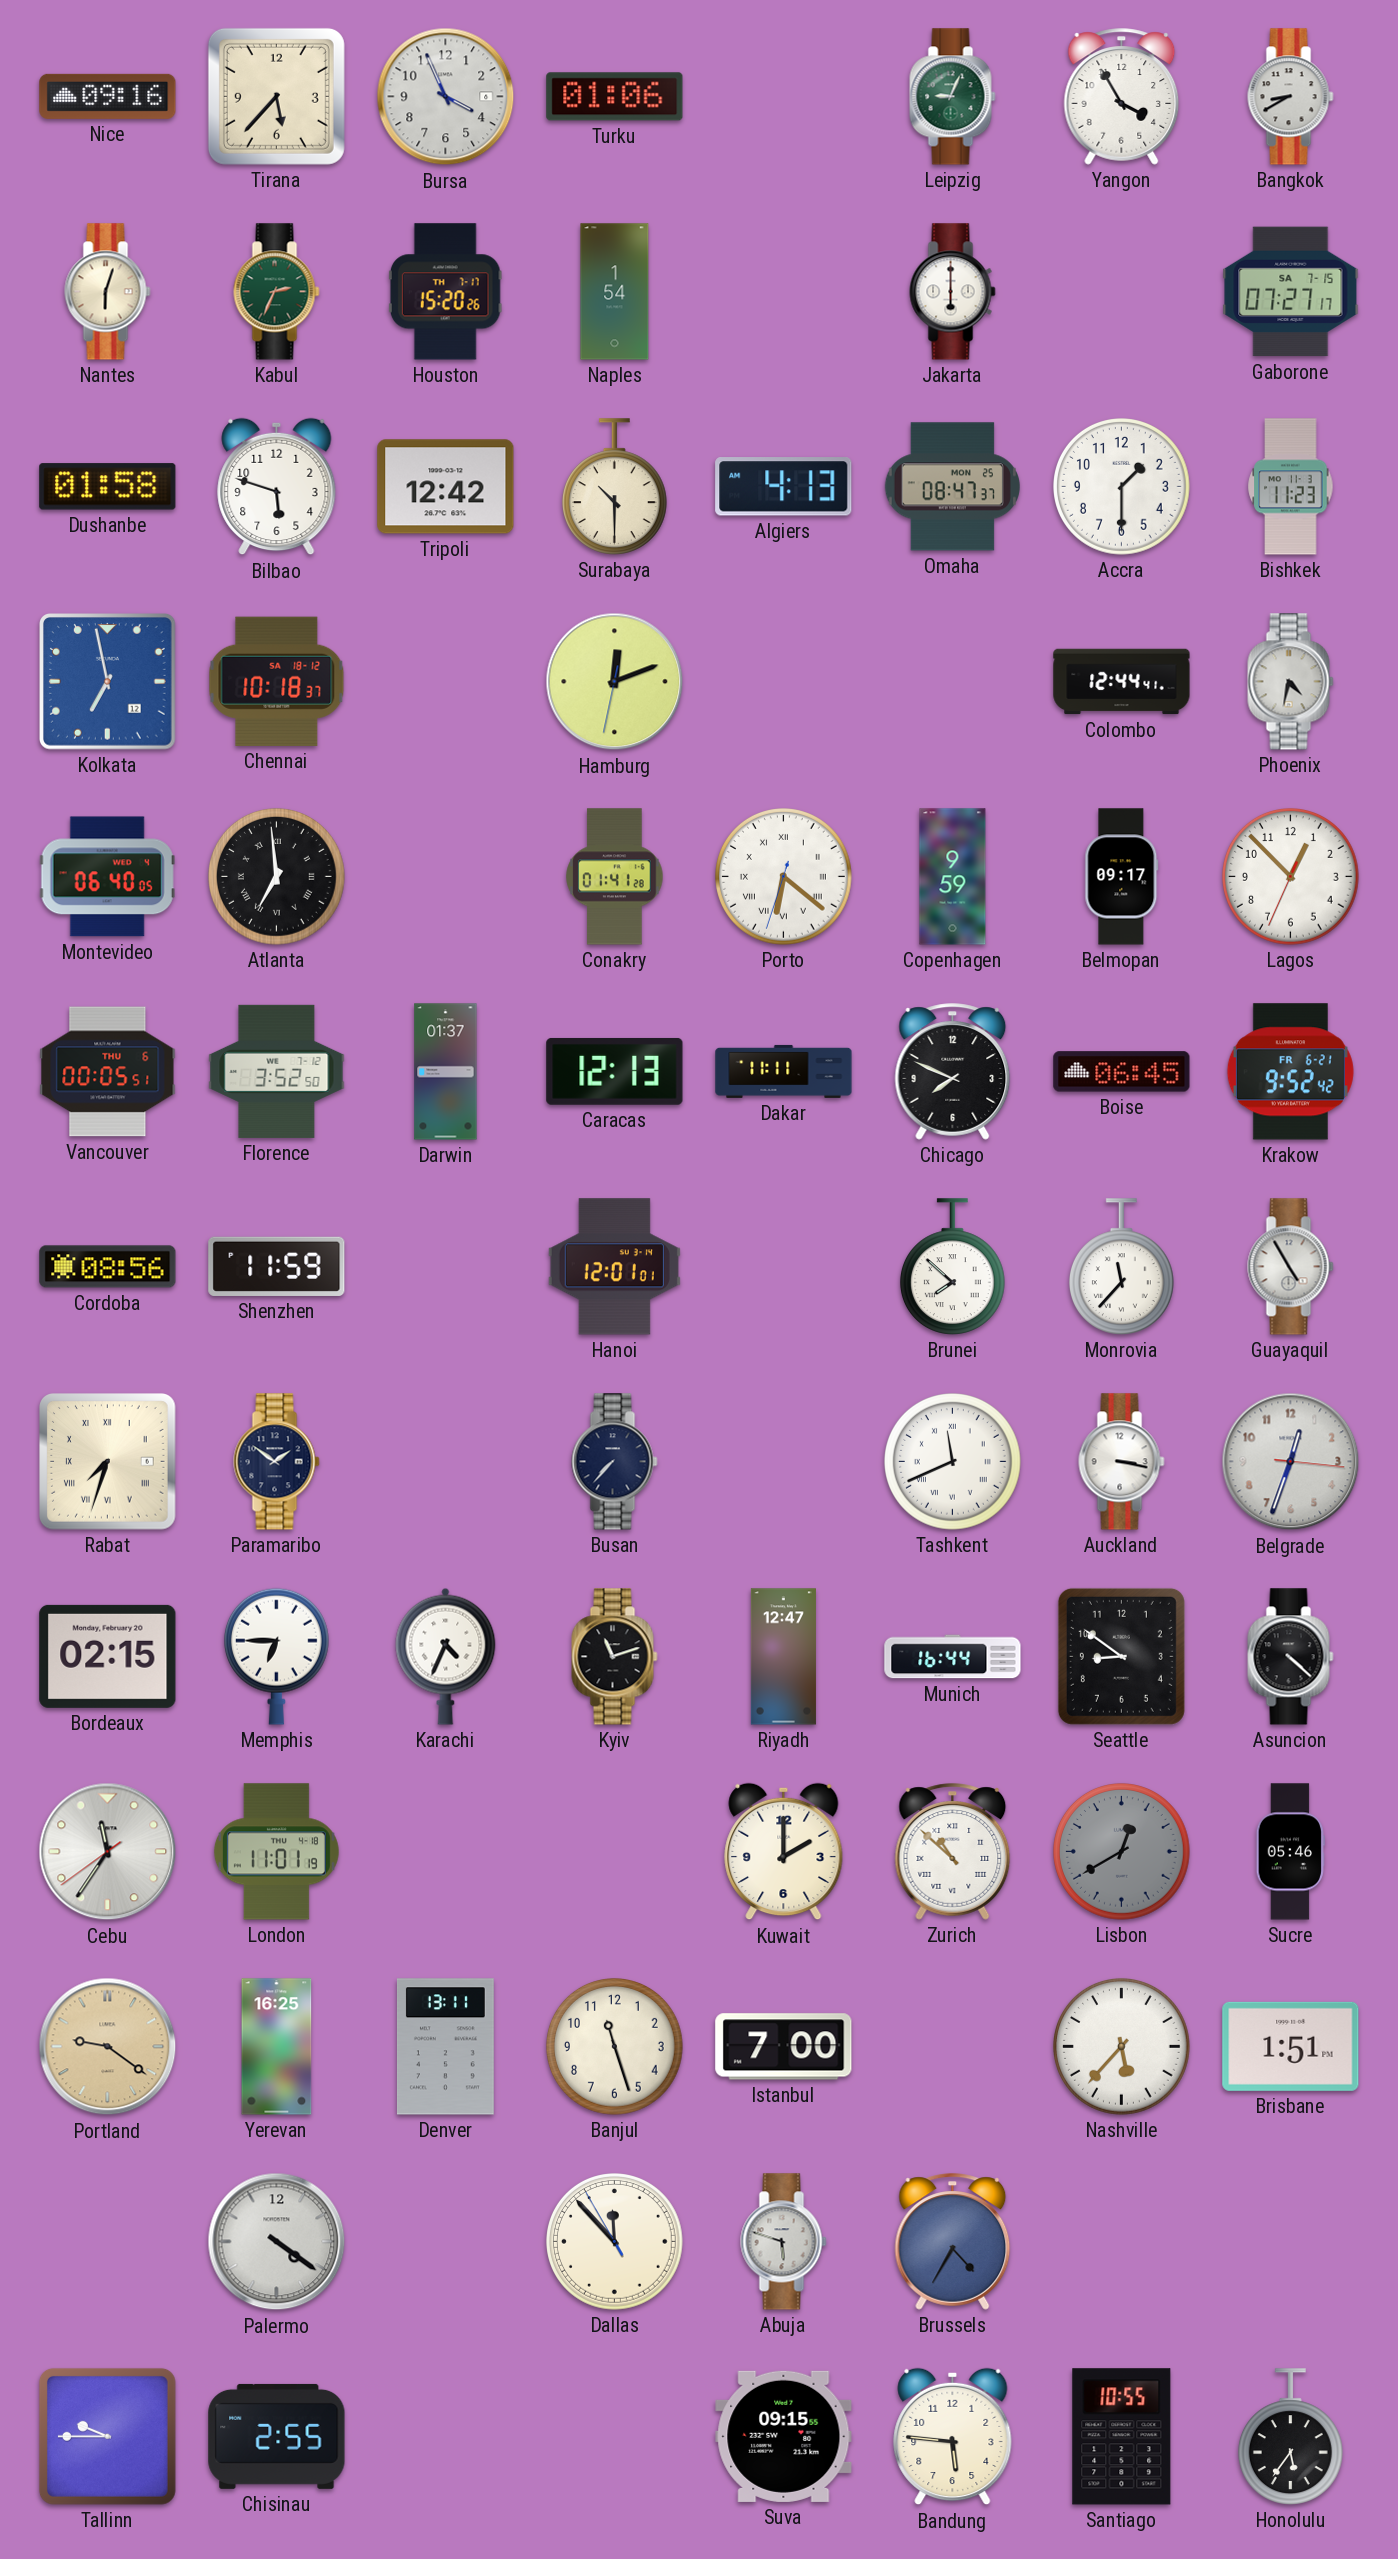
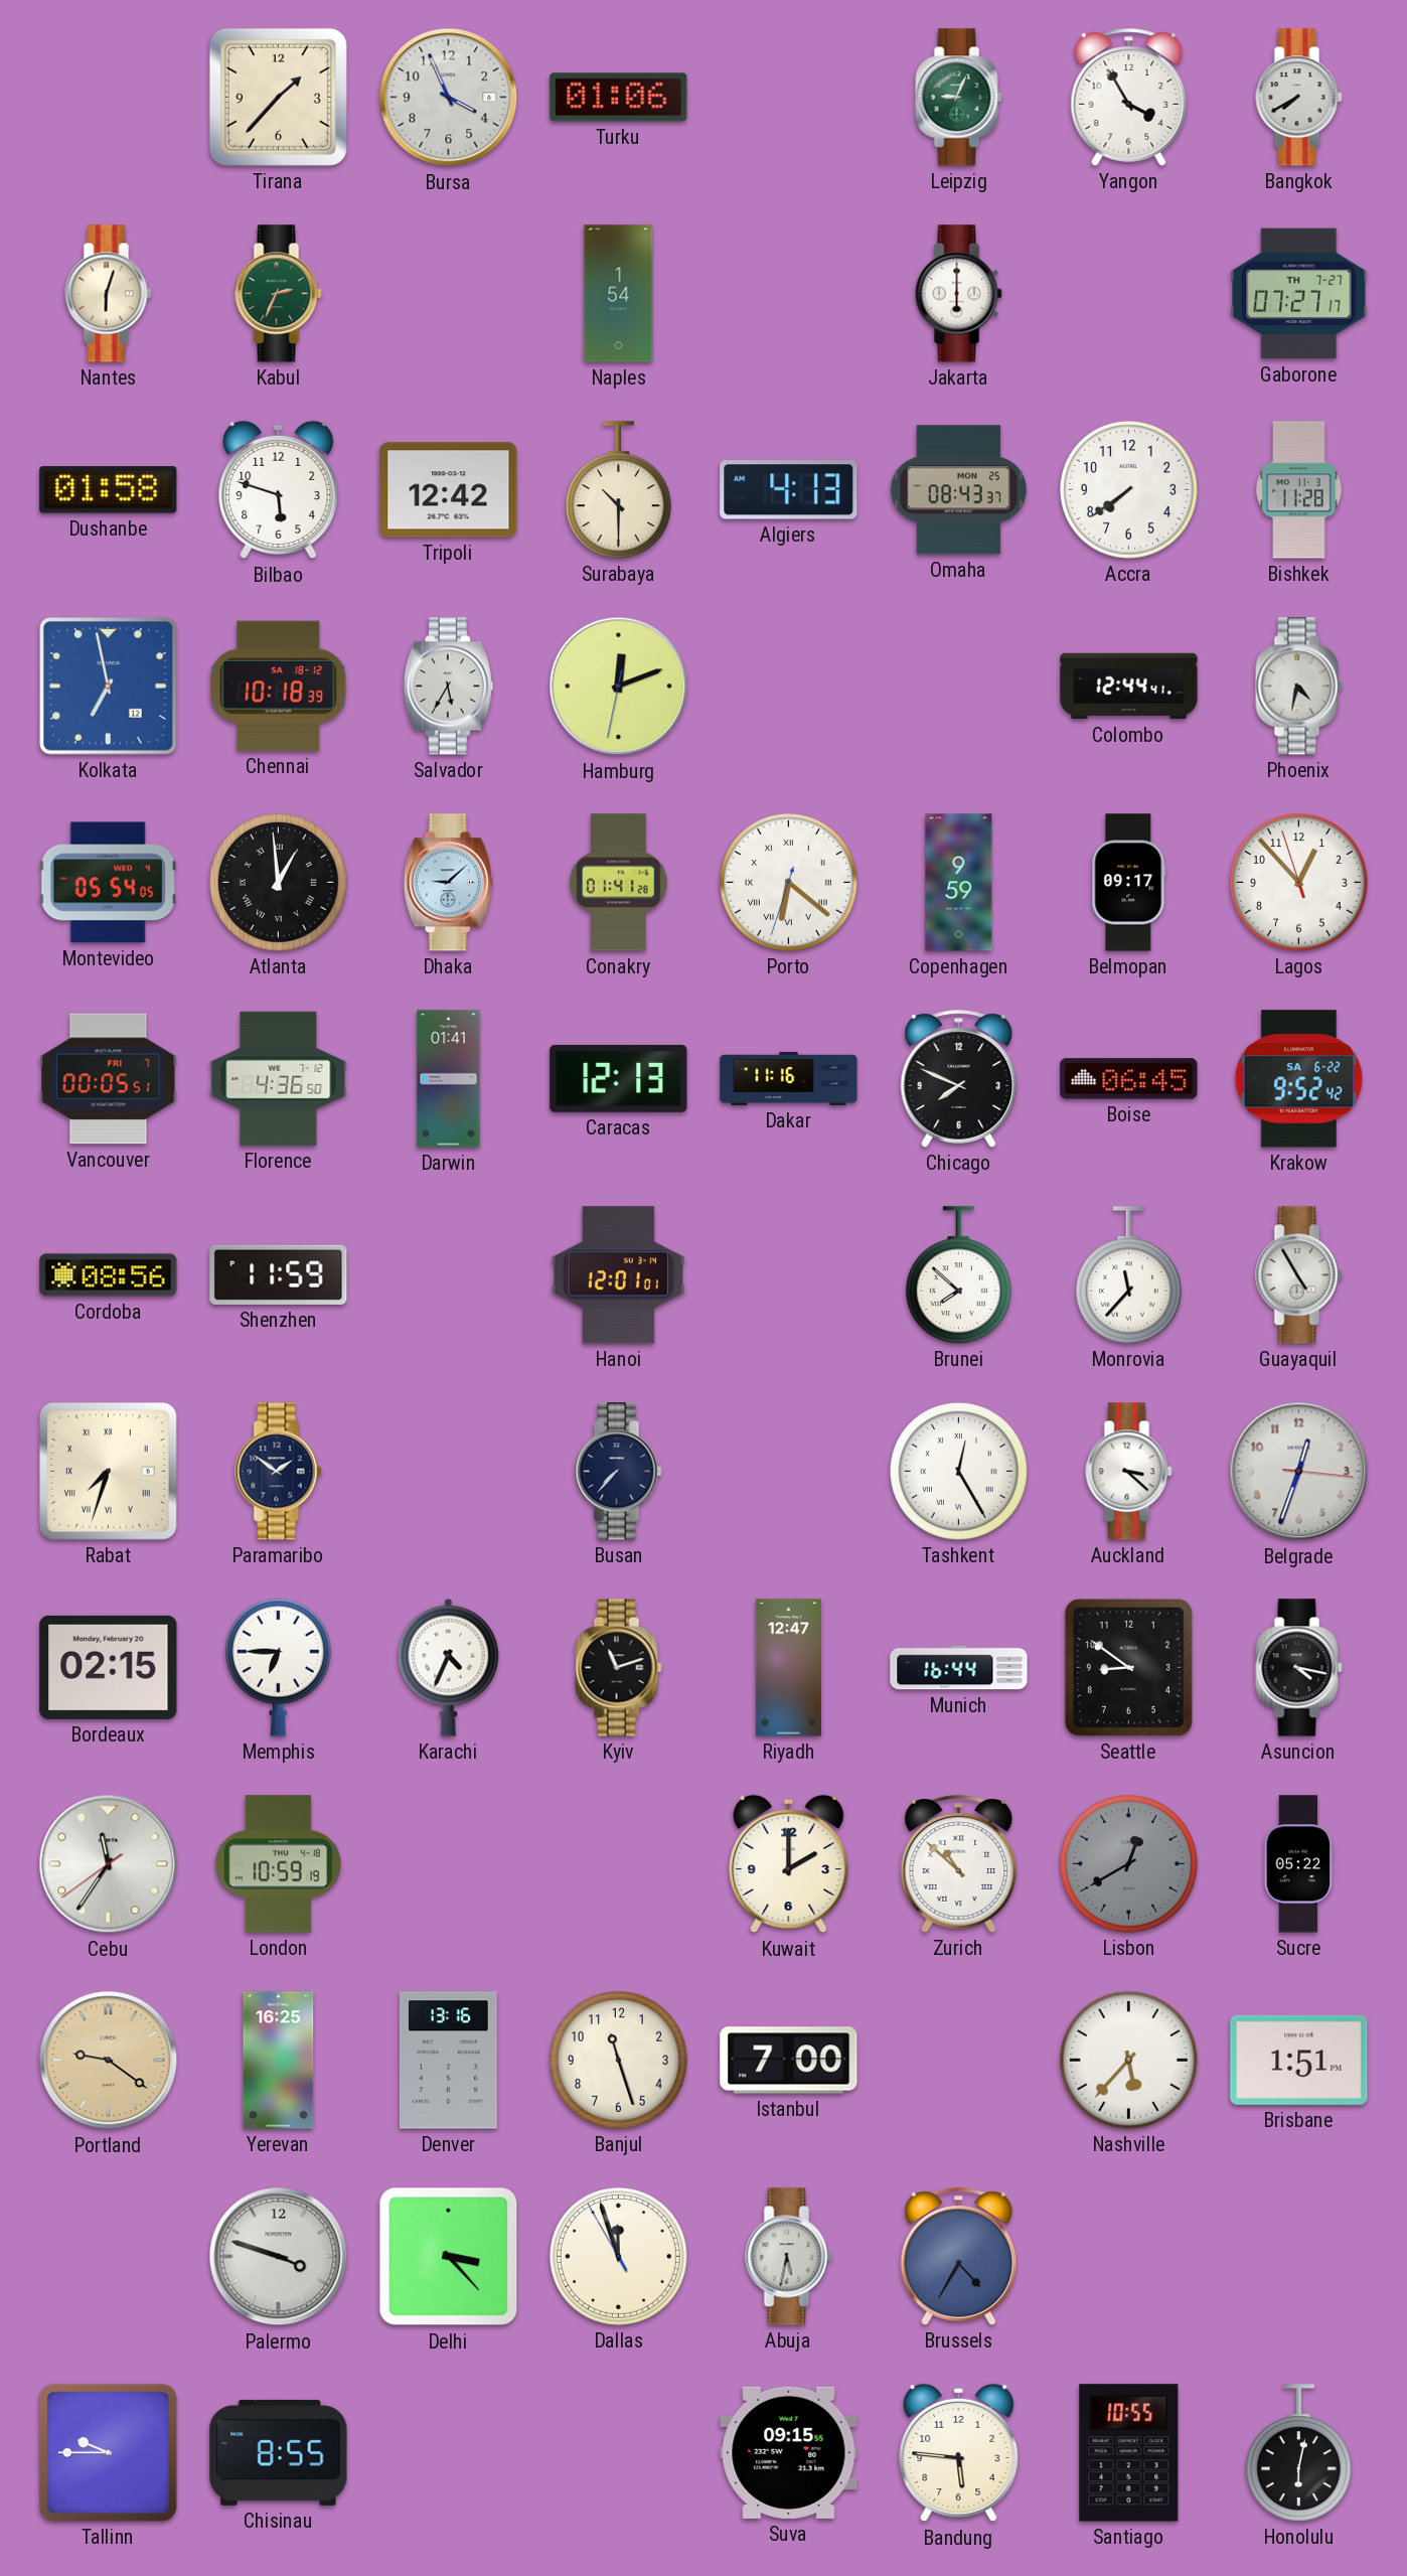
Nice: 09:16 -> none (108, 96)
Tirana: 5:37 -> 1:37 (278, 97)
Bangkok: 8:40 -> 7:40 (1299, 98)
Houston: 15:20 -> none (445, 292)
Gaborone date: SA 7-15 -> TH 7-27 (1299, 294)
Omaha: 08:47 -> 08:43 (958, 490)
Accra: 1:30 -> 7:39 (1129, 490)
Bishkek: 11:23 -> 11:28 (1299, 490)
Chennai: 10:18:37 -> 10:18:39 (279, 686)
Salvador: none -> 5:35 (448, 687)
Montevideo: 06:40 -> 05:54 (108, 883)
Atlanta: 6:59 -> 12:59 (279, 883)
Dhaka: none -> 9:08 (448, 883)
Lagos: 12:52:34 -> 12:52:57 (1299, 883)
Vancouver date: THU 6 -> FRI 7 (109, 1079)
Florence: 3:52 -> 4:36 (279, 1078)
Darwin: 01:37 -> 01:41 (449, 1079)
Dakar: 11:11 -> 11:16 (789, 1078)
Krakow date: FR 6-21 -> SA 6-22 (1298, 1079)
Tashkent: 11:41 -> 12:25 (959, 1472)
Auckland: 3:17 -> 3:22 (1129, 1472)
Asuncion: 4:22 -> 4:17 (1299, 1668)
London: 11:01 -> 10:59 (278, 1864)
Sucre: 05:46 -> 05:22 (1298, 1864)
Denver: 13:11 -> 13:16 (448, 2061)
Palermo: 4:21 -> 3:48 (279, 2257)
Delhi: none -> 3:23 (449, 2257)
Dallas: 11:52 -> 11:56 (619, 2257)
Abuja: 5:48 -> 5:32 (789, 2257)
Chisinau: 2:55 -> 8:55 (279, 2452)
Honolulu: 5:36 -> 6:02 (1298, 2453)
